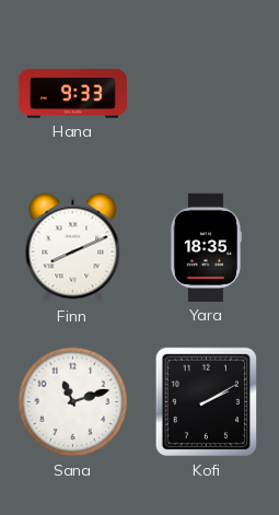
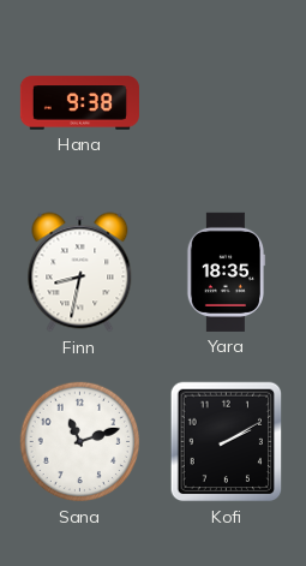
Hana: 9:33 -> 9:38 (79, 103)
Finn: 8:11 -> 8:32 (80, 273)
